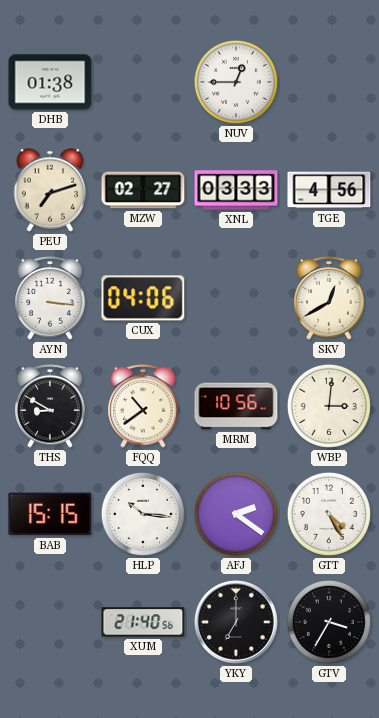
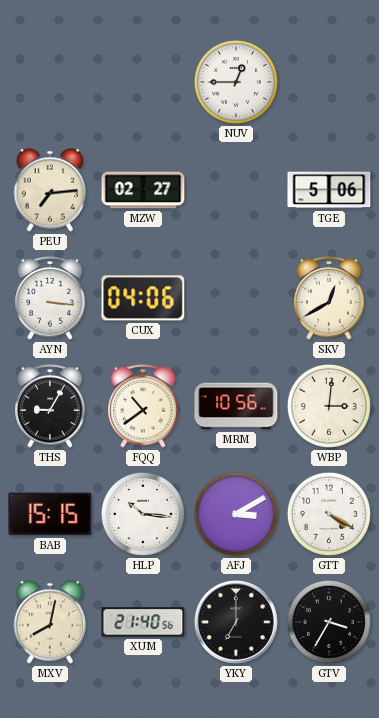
DHB: 01:38 -> none (50, 82)
PEU: 7:12 -> 7:14 (50, 190)
XNL: 03:33 -> none (236, 190)
TGE: 4:56 -> 5:06 (329, 190)
THS: 8:50 -> 9:05 (50, 406)
AFJ: 2:21 -> 3:10 (236, 514)
GTT: 4:25 -> 4:20 (329, 514)
MXV: none -> 8:02 (50, 622)
